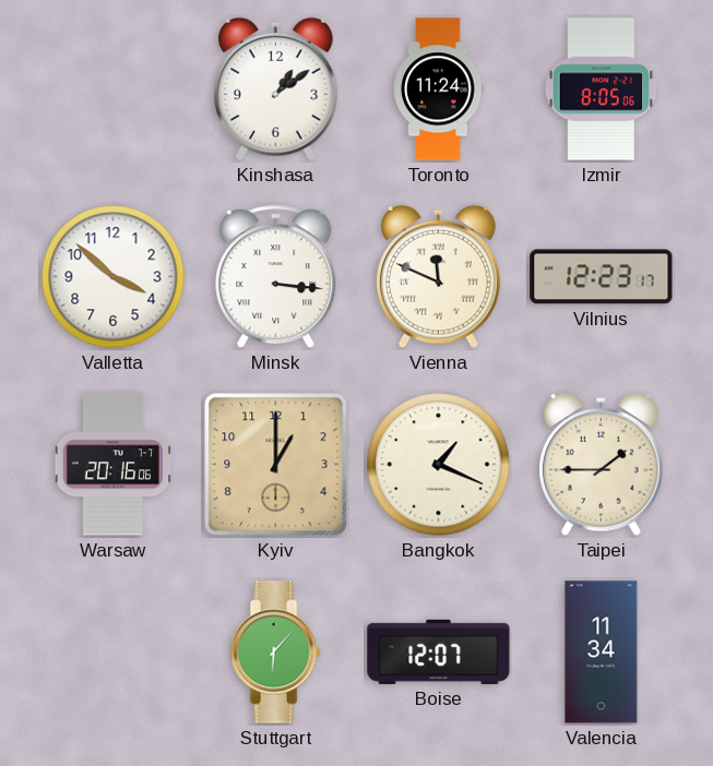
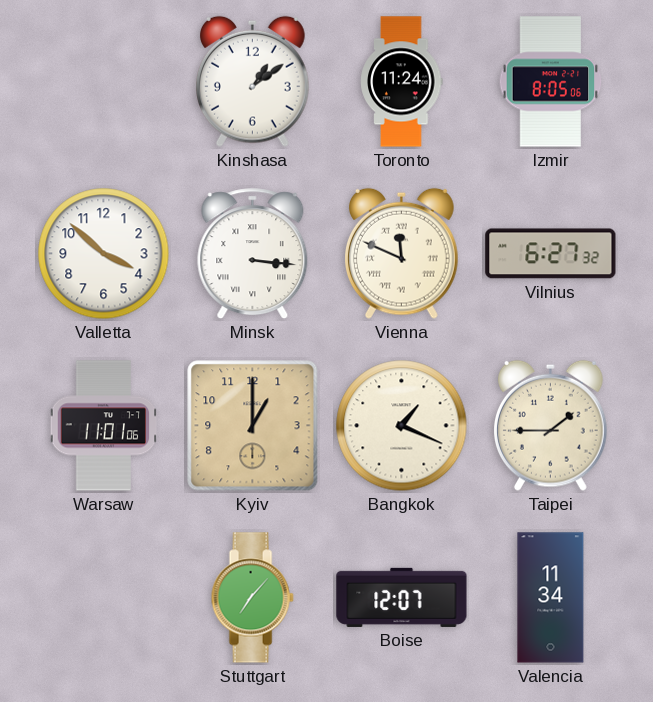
Vilnius: 12:23 -> 6:27 (551, 254)
Warsaw: 20:16 -> 11:01 (104, 426)
Stuttgart: 6:07 -> 7:07 (252, 598)
